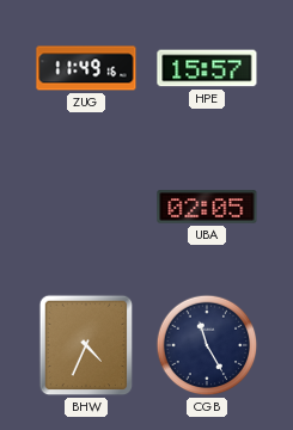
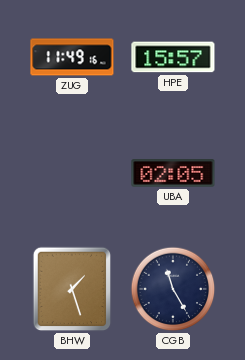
BHW: 4:34 -> 1:27 (72, 289)
